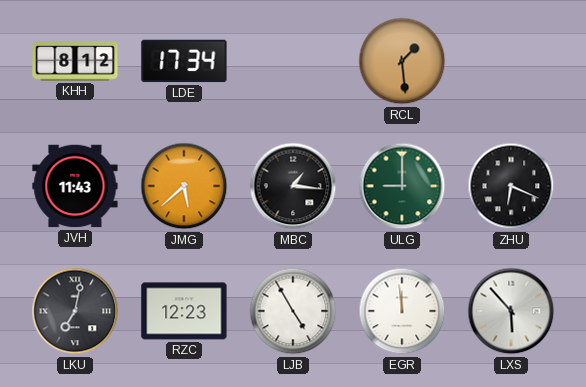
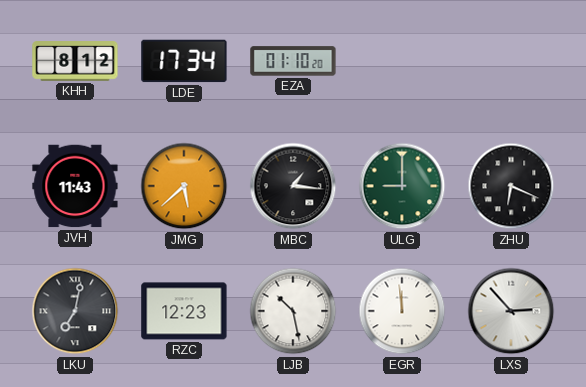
EZA: none -> 01:10 (293, 61)
RCL: 1:29 -> none (402, 61)
LJB: 4:55 -> 10:28 (293, 311)
LXS: 5:53 -> 2:53 (511, 311)
